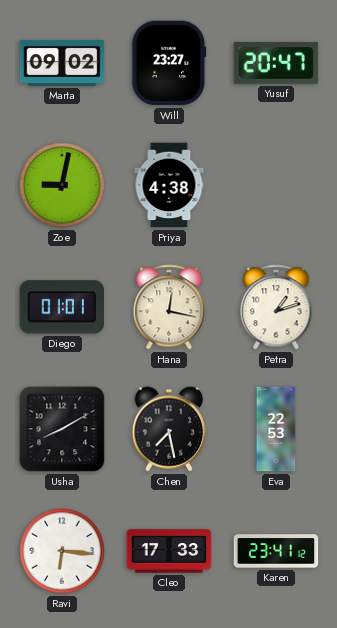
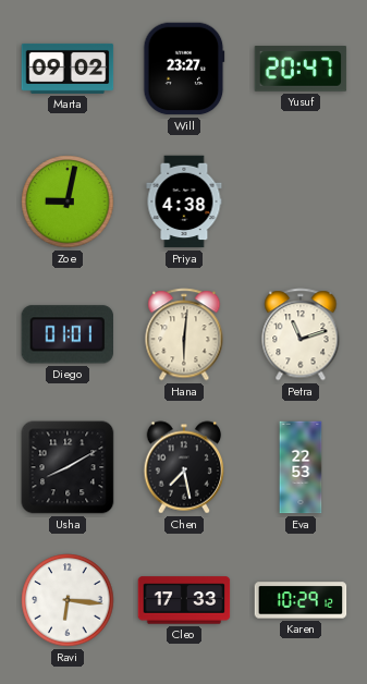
Hana: 12:17 -> 6:01 (184, 334)
Petra: 1:12 -> 11:12 (301, 334)
Karen: 23:41 -> 10:29 (301, 600)
